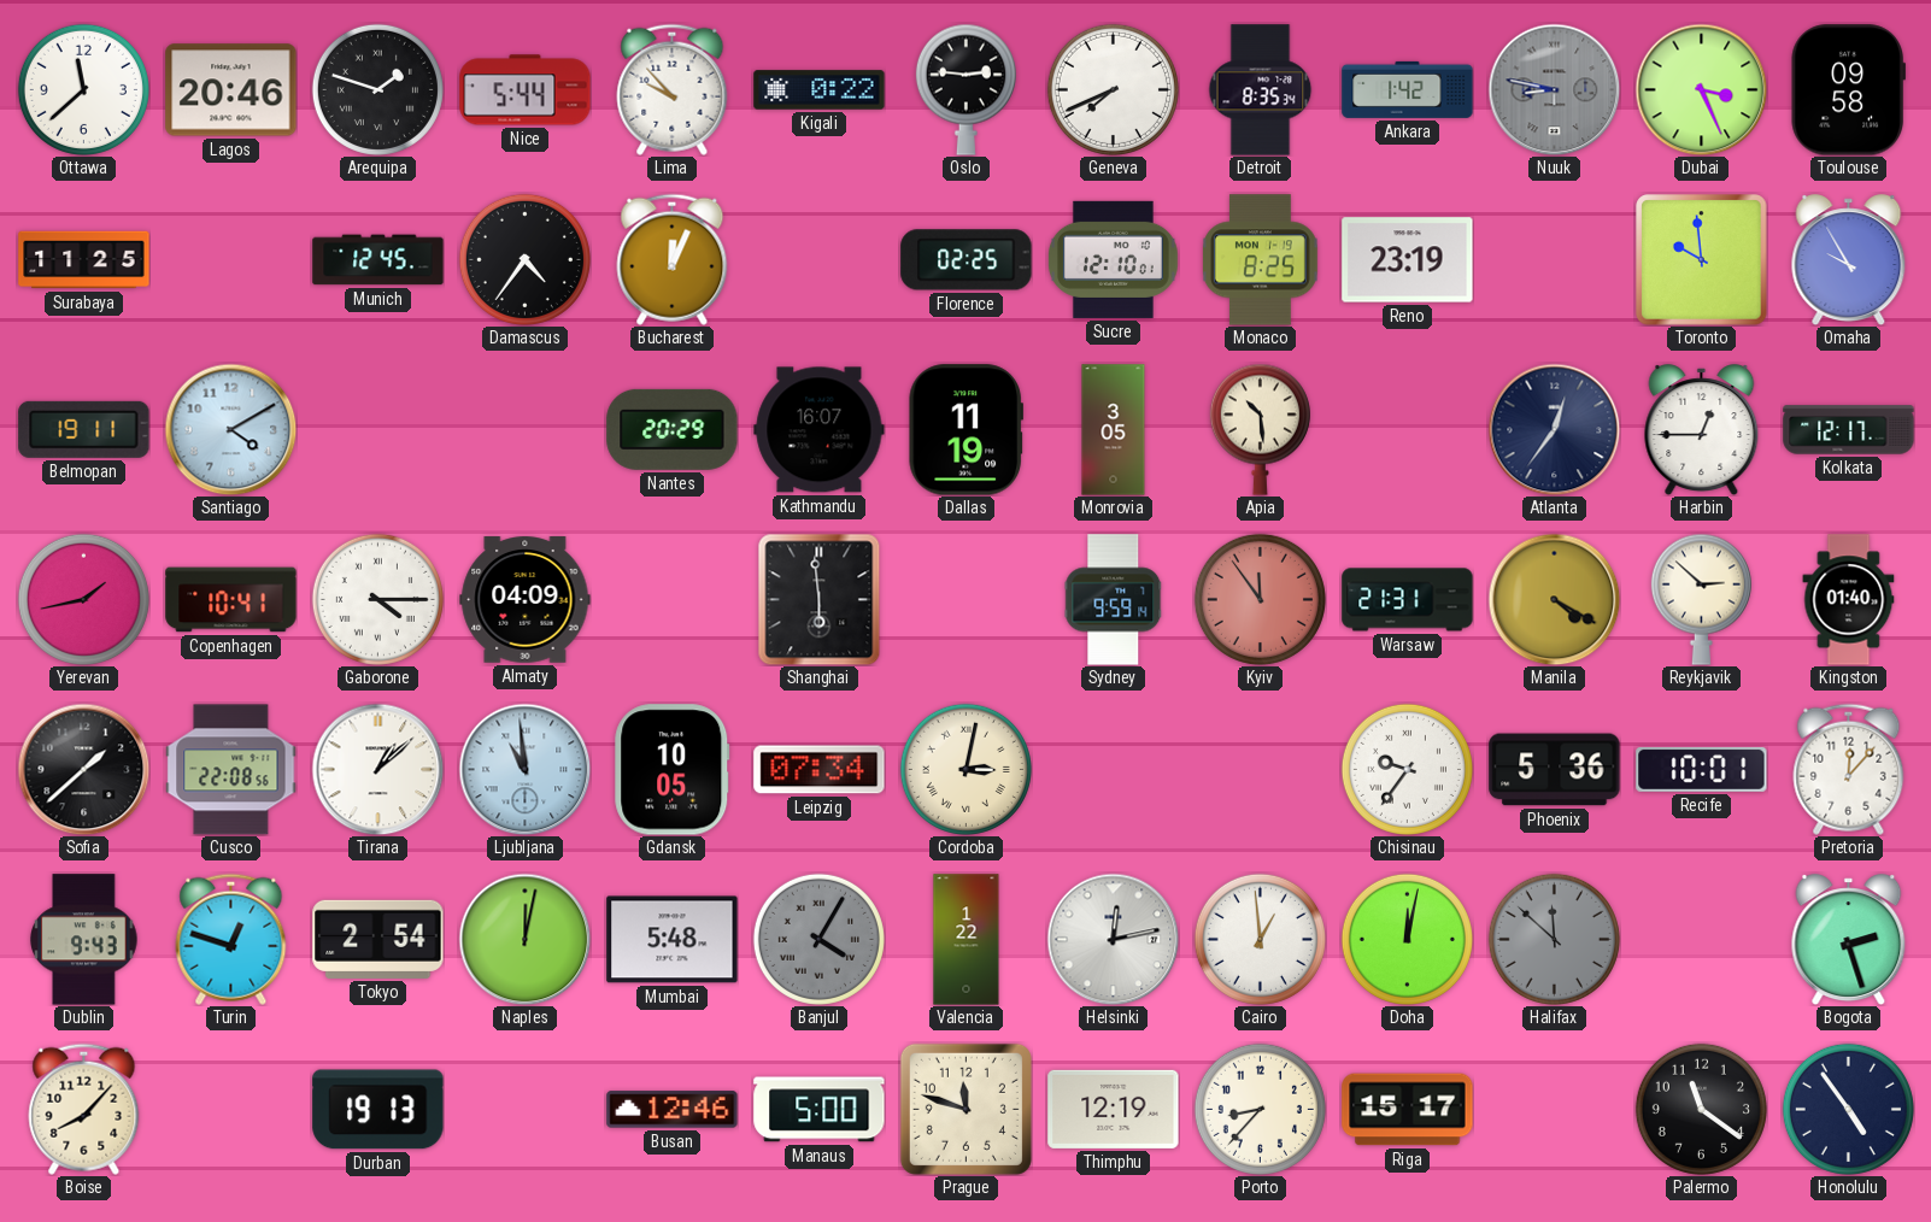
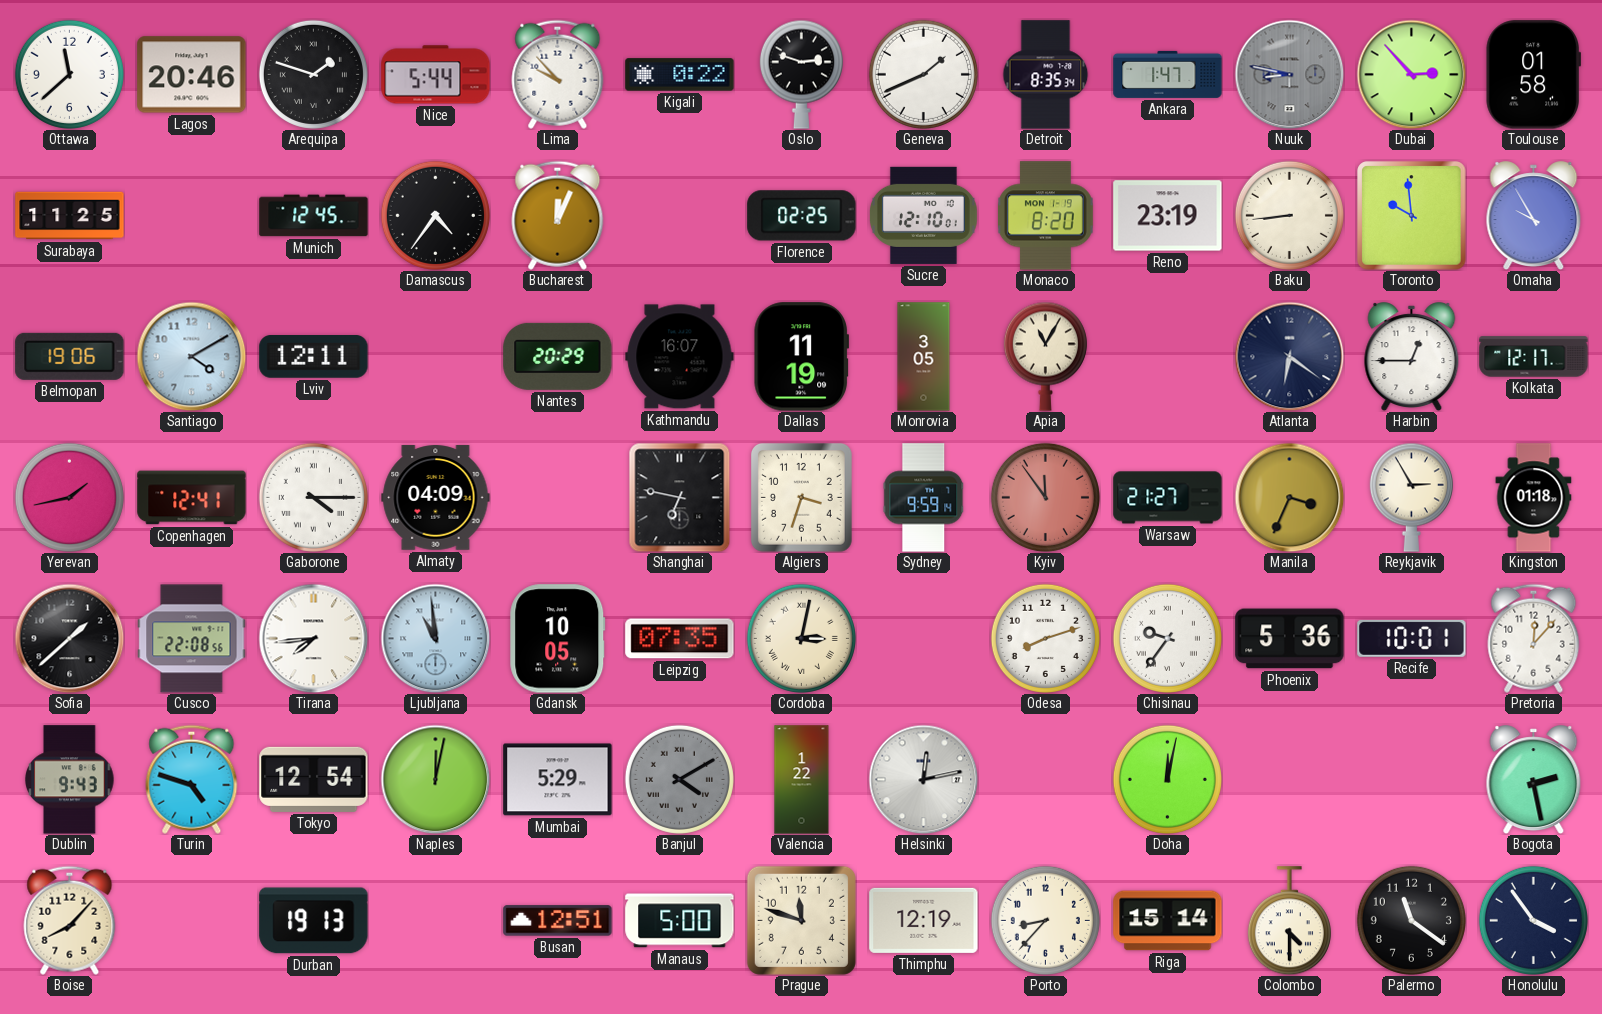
Oslo: 2:46 -> 2:48 (801, 74)
Geneva: 7:41 -> 1:41 (923, 74)
Ankara: 1:42 -> 1:47 (1168, 74)
Dubai: 3:26 -> 2:53 (1411, 74)
Toulouse: 09:58 -> 01:58 (1533, 75)
Monaco: 8:25 -> 8:20 (1045, 216)
Baku: none -> 8:44 (1289, 215)
Belmopan: 19:11 -> 19:06 (70, 356)
Lviv: none -> 12:11 (314, 357)
Apia: 10:29 -> 11:05 (1045, 356)
Atlanta: 12:36 -> 6:21 (1289, 356)
Copenhagen: 10:41 -> 12:41 (192, 498)
Shanghai: 5:59 -> 6:47 (680, 497)
Algiers: none -> 3:33 (801, 497)
Warsaw: 21:31 -> 21:27 (1168, 498)
Manila: 4:20 -> 3:34 (1289, 497)
Reykjavik: 2:52 -> 2:55 (1411, 497)
Kingston: 01:40 -> 01:18 (1534, 498)
Tirana: 1:08 -> 7:44 (313, 638)
Leipzig: 07:34 -> 07:35 (680, 639)
Odesa: none -> 8:12 (1045, 638)
Turin: 12:48 -> 4:48 (192, 779)
Tokyo: 2:54 -> 12:54 (314, 779)
Mumbai: 5:48 -> 5:29 (558, 780)
Banjul: 4:05 -> 4:10 (679, 779)
Cairo: 12:59 -> none (1260, 939)
Halifax: 11:52 -> none (1554, 939)
Bogota: 2:27 -> 2:28 (1534, 780)
Busan: 12:46 -> 12:51 (558, 921)
Riga: 15:17 -> 15:14 (1168, 921)
Colombo: none -> 4:30 (1289, 921)
Honolulu: 4:54 -> 3:54 (1533, 920)
